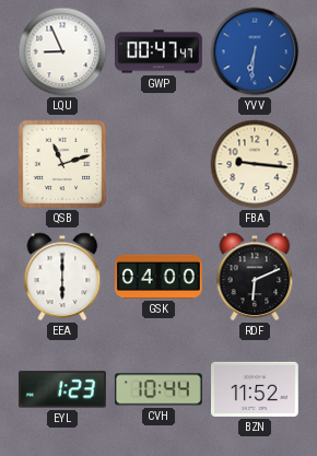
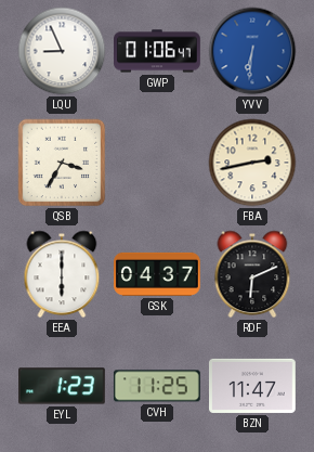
GWP: 00:47 -> 01:06 (158, 51)
QSB: 11:12 -> 3:35 (62, 163)
FBA: 9:16 -> 2:43 (252, 163)
GSK: 04:00 -> 04:37 (158, 274)
CVH: 10:44 -> 11:25 (157, 386)
BZN: 11:52 -> 11:47 (253, 386)
